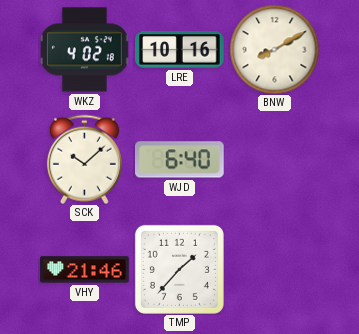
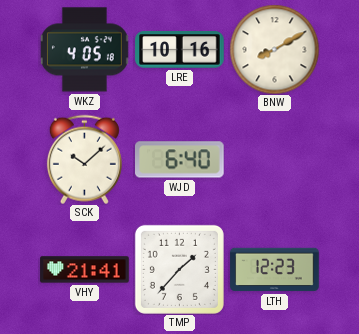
WKZ: 4:02 -> 4:05 (84, 50)
VHY: 21:46 -> 21:41 (85, 270)
LTH: none -> 12:23 (275, 270)
